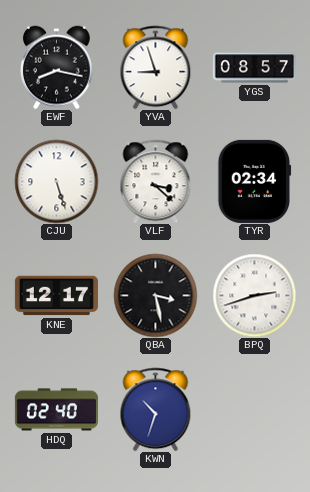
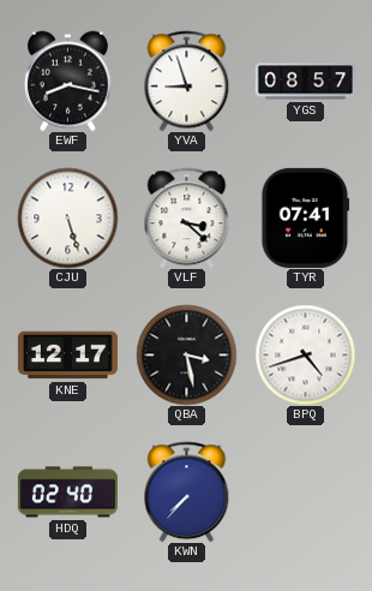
TYR: 02:34 -> 07:41 (306, 217)
BPQ: 2:42 -> 4:42 (305, 354)
KWN: 10:33 -> 7:37 (187, 491)
